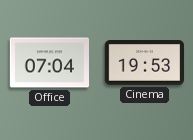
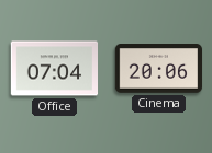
Cinema: 19:53 -> 20:06 (159, 69)
